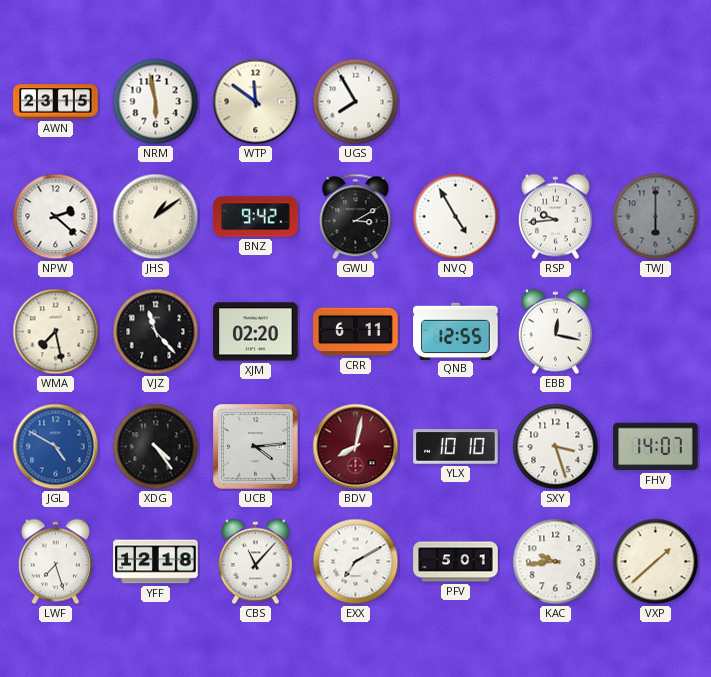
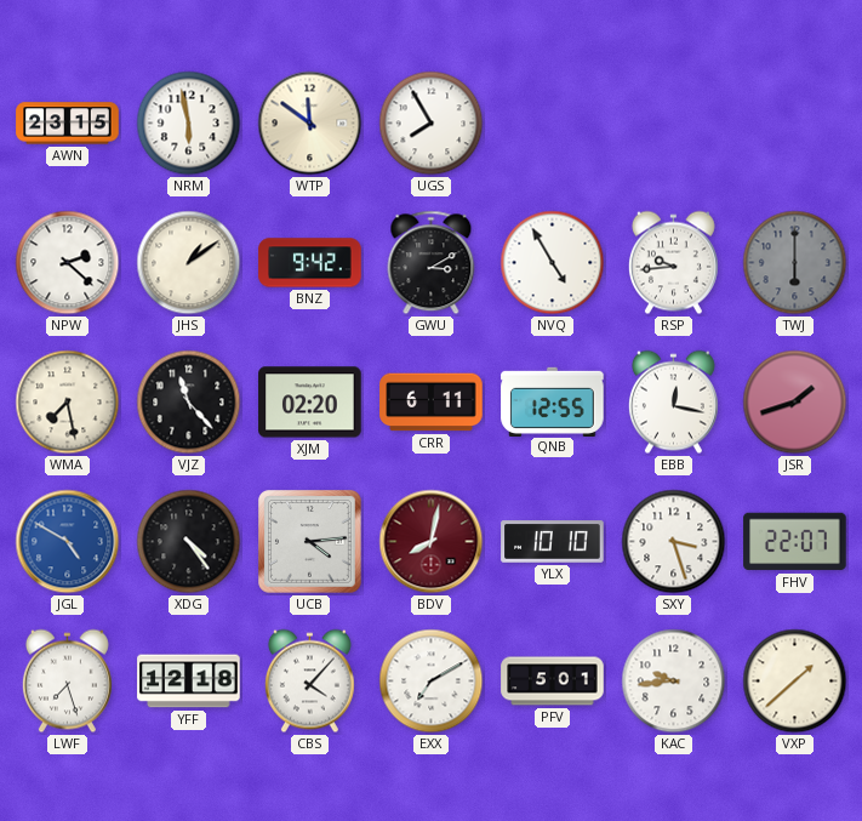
JSR: none -> 1:42 (795, 403)
FHV: 14:07 -> 22:07 (795, 542)
CBS: 11:07 -> 4:07 (309, 682)
